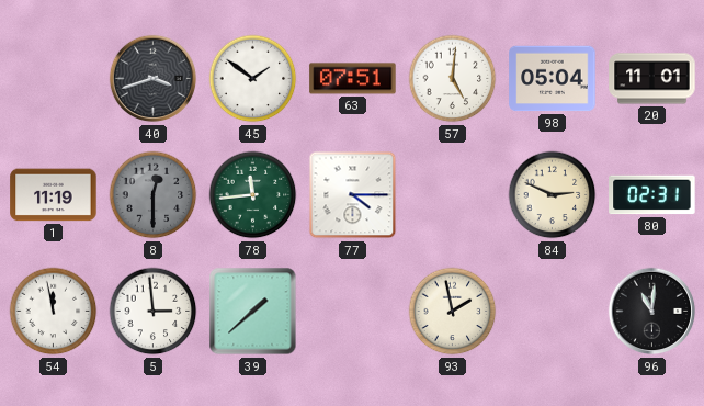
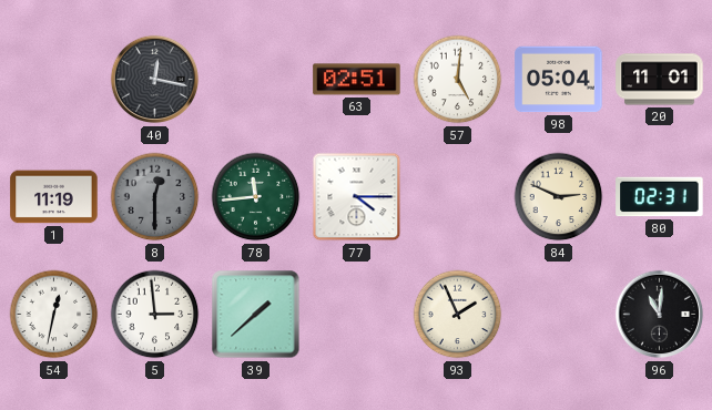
40: 3:42 -> 12:17 (155, 80)
45: 1:51 -> none (253, 79)
63: 07:51 -> 02:51 (357, 80)
54: 11:58 -> 12:32 (54, 315)
93: 1:58 -> 1:56 (458, 315)
